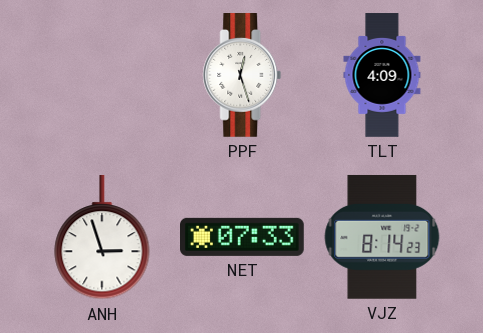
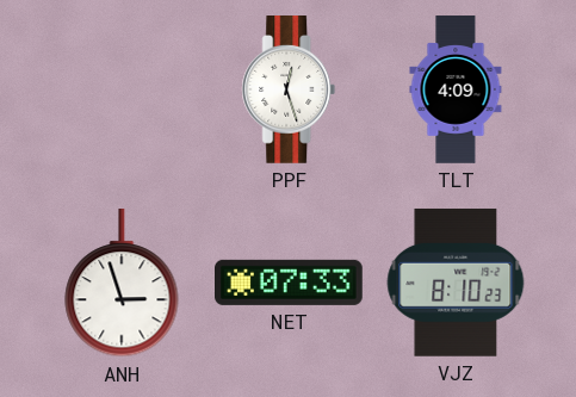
VJZ: 8:14 -> 8:10 (456, 283)
